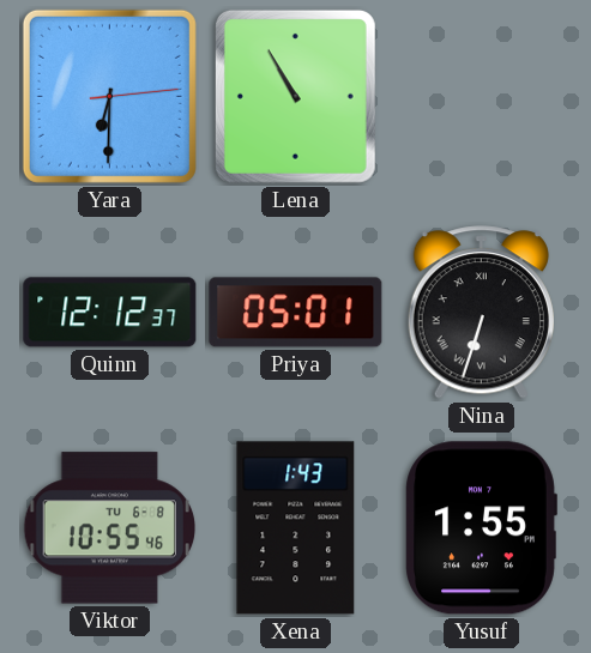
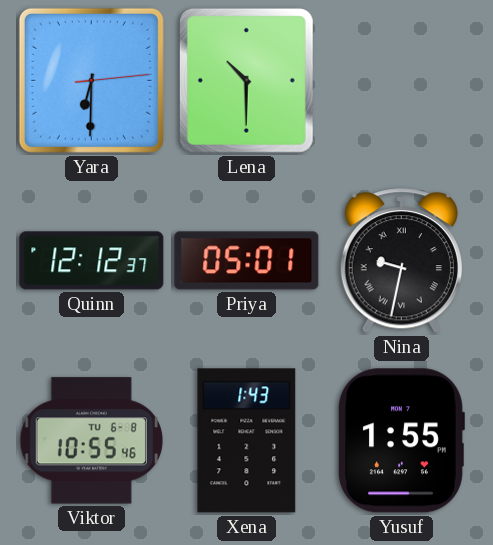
Lena: 10:55 -> 10:30 (246, 80)
Nina: 6:33 -> 9:32 (401, 261)
